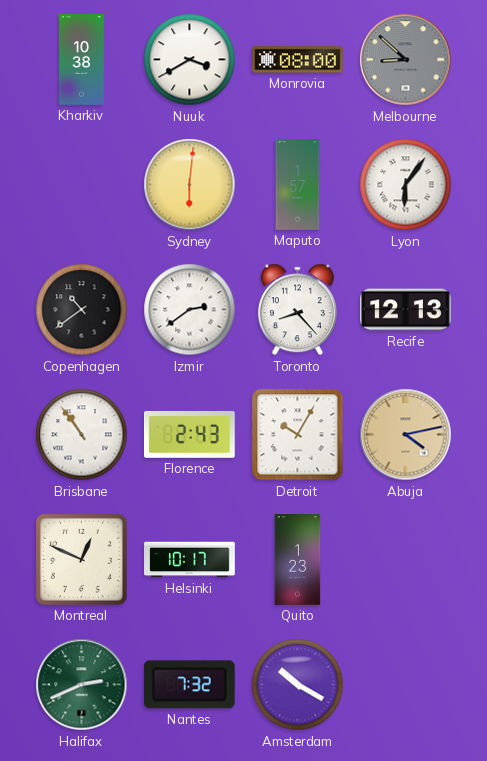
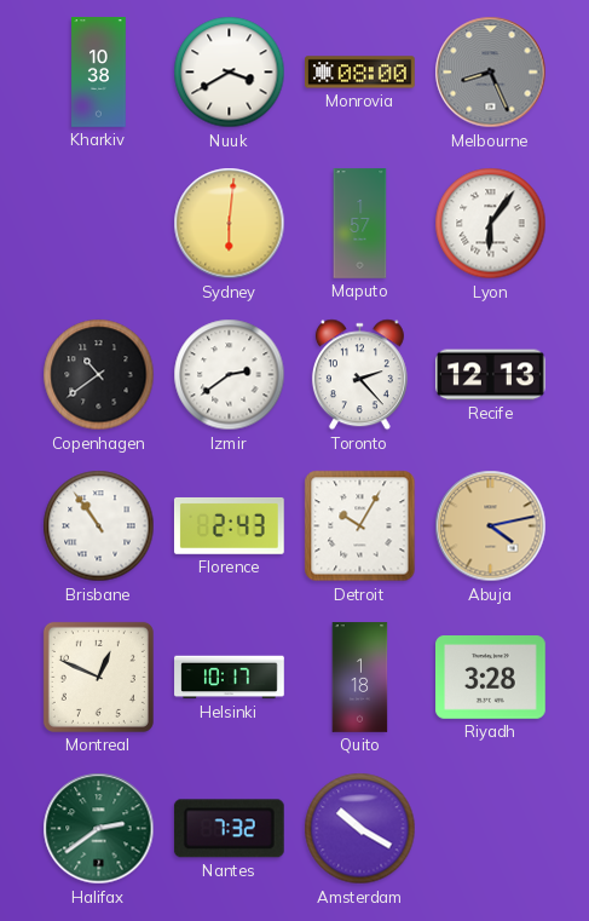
Melbourne: 8:52 -> 8:26 (491, 73)
Toronto: 8:23 -> 2:23 (359, 375)
Quito: 1:23 -> 1:18 (360, 678)
Riyadh: none -> 3:28 (491, 678)
Halifax: 2:41 -> 2:39 (99, 829)
